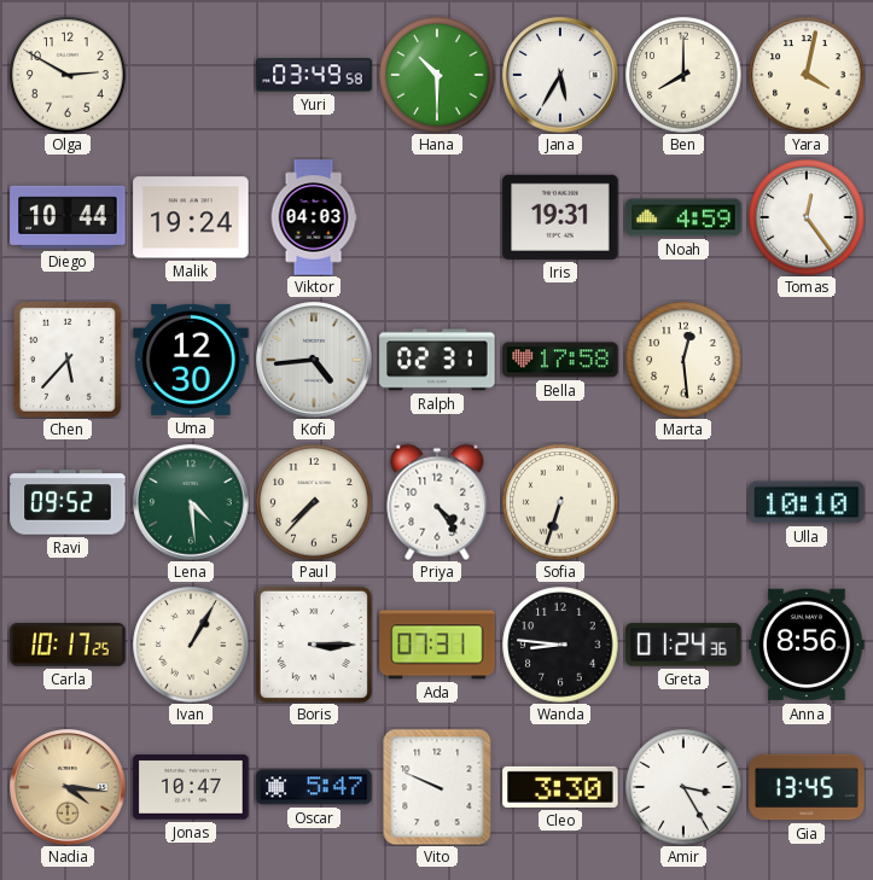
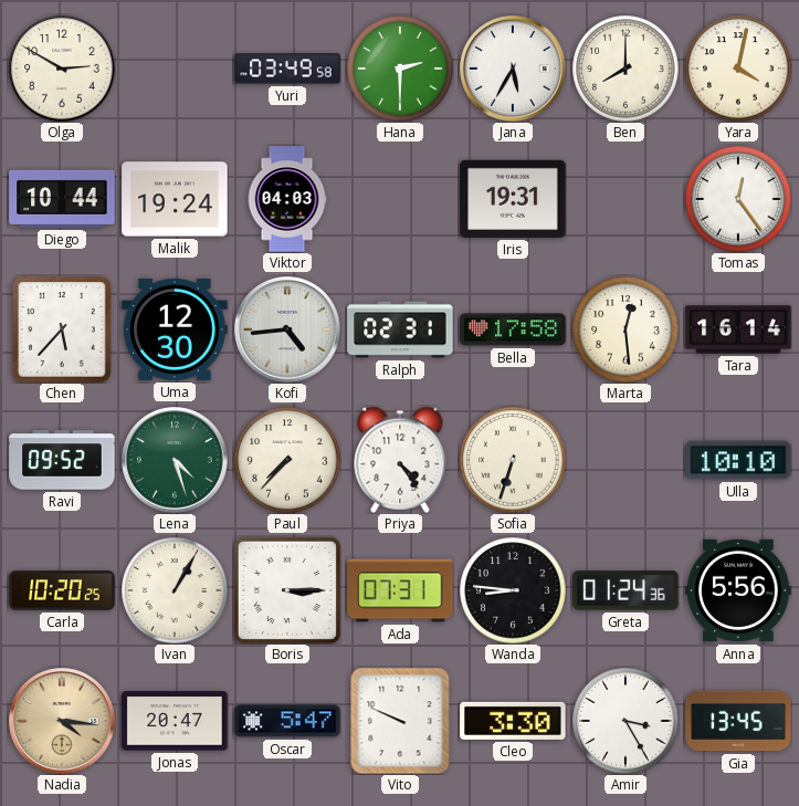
Hana: 10:30 -> 2:30 (400, 69)
Noah: 4:59 -> none (683, 217)
Tara: none -> 16:14 (738, 329)
Lena: 4:29 -> 4:27 (175, 460)
Carla: 10:17 -> 10:20 (62, 590)
Anna: 8:56 -> 5:56 (738, 590)
Jonas: 10:47 -> 20:47 (175, 721)
